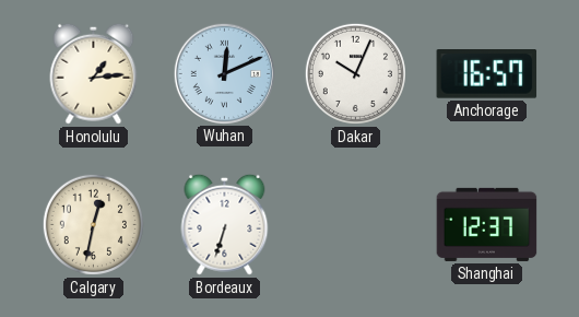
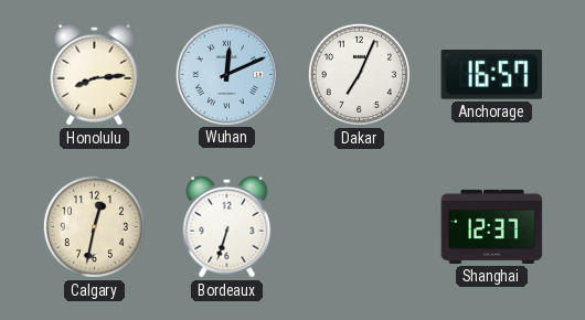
Honolulu: 1:14 -> 8:14 (95, 74)
Dakar: 10:04 -> 7:04 (359, 74)
